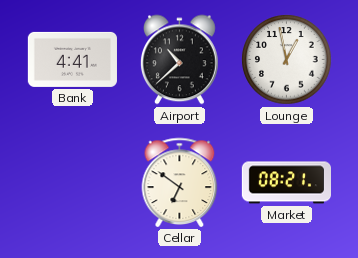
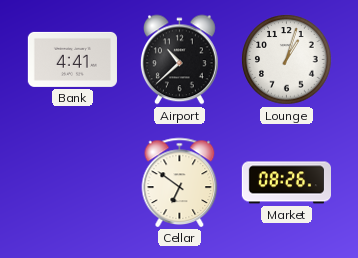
Lounge: 12:58 -> 1:03 (287, 60)
Market: 08:21 -> 08:26 (286, 183)
